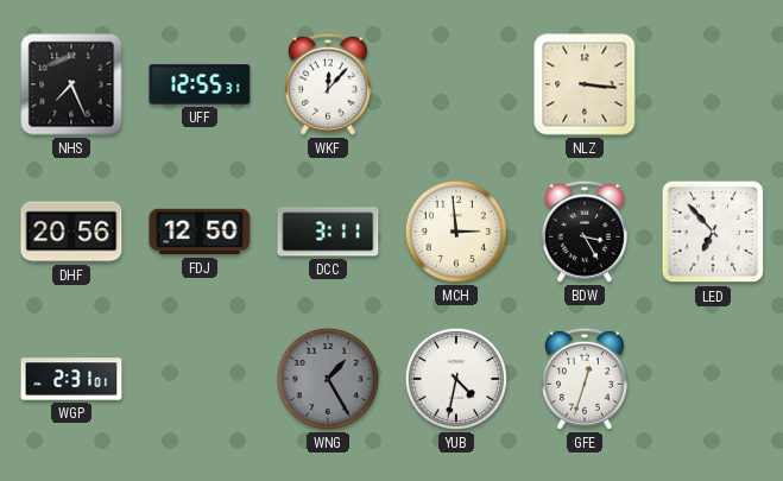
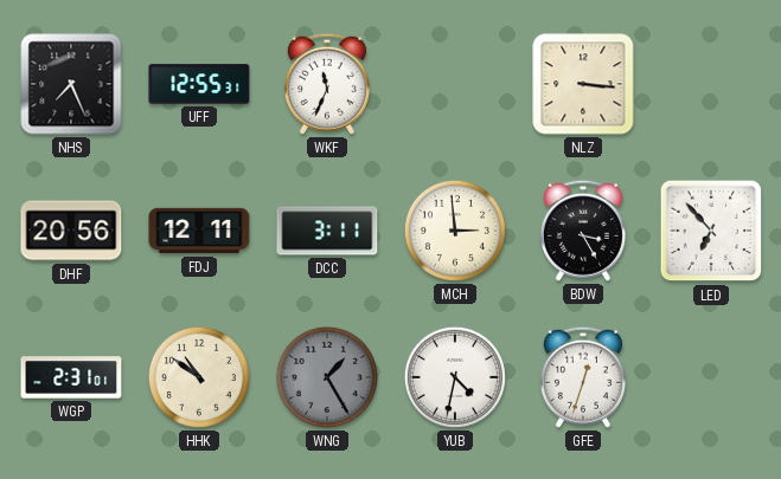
WKF: 12:07 -> 11:34 (327, 84)
FDJ: 12:50 -> 12:11 (199, 231)
HHK: none -> 10:51 (199, 377)
